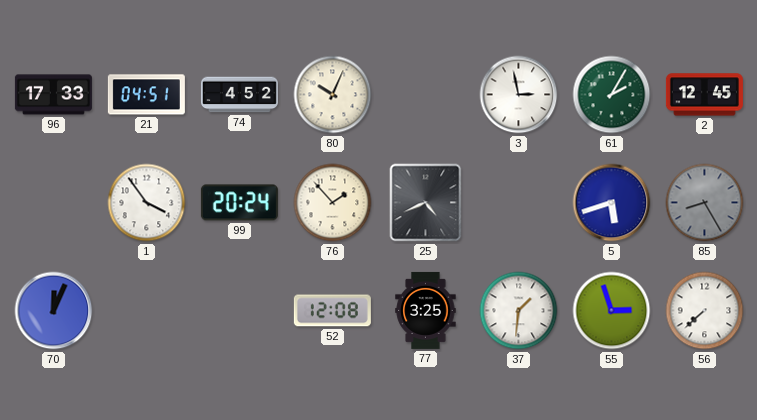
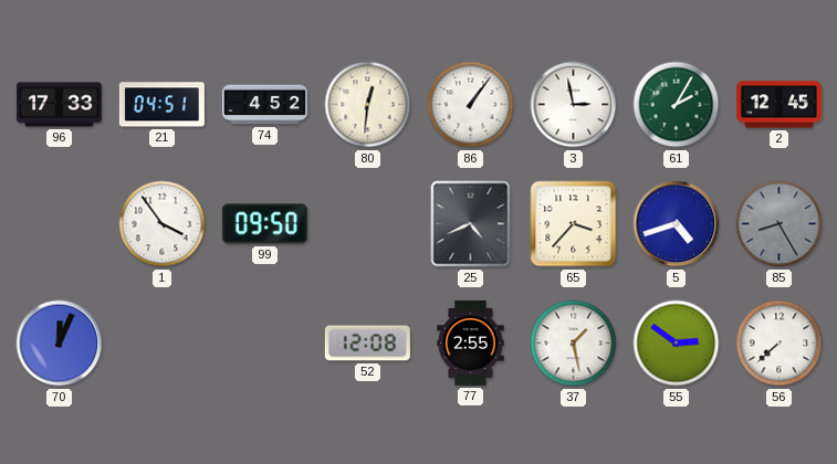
80: 10:04 -> 12:31 (368, 105)
86: none -> 1:06 (471, 105)
99: 20:24 -> 09:50 (264, 224)
76: 1:53 -> none (333, 203)
65: none -> 3:37 (574, 224)
5: 5:42 -> 4:42 (677, 224)
77: 3:25 -> 2:55 (471, 342)
37: 1:31 -> 1:28 (574, 344)
55: 2:57 -> 2:51 (677, 344)
